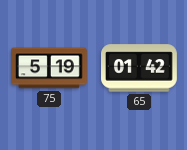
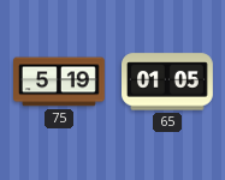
65: 01:42 -> 01:05 (168, 82)
